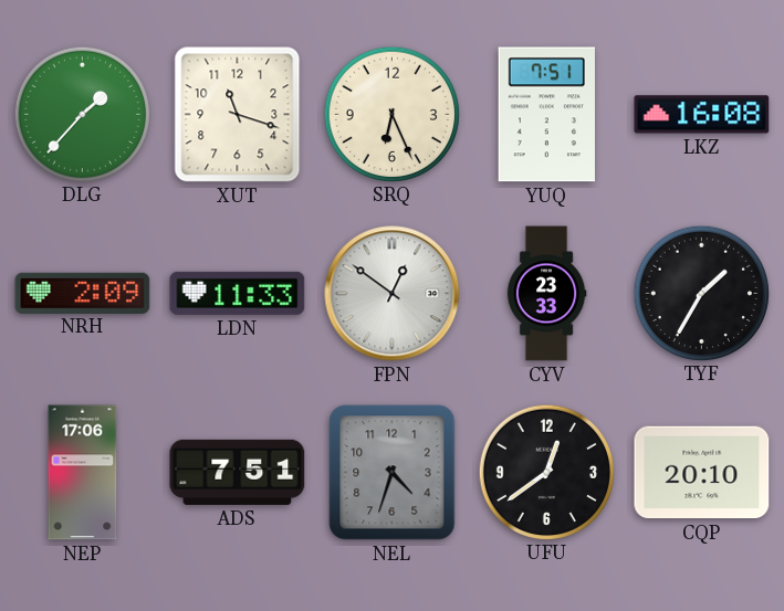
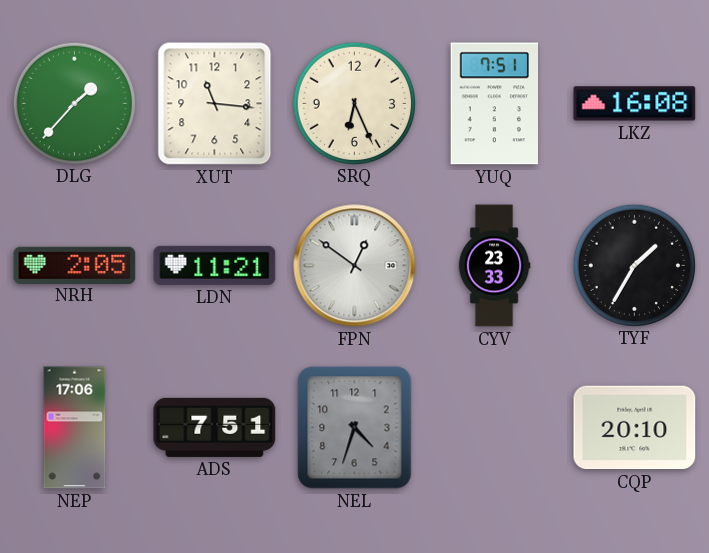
XUT: 11:18 -> 11:16 (215, 104)
NRH: 2:09 -> 2:05 (75, 265)
LDN: 11:33 -> 11:21 (215, 265)
UFU: 12:39 -> none (546, 472)
